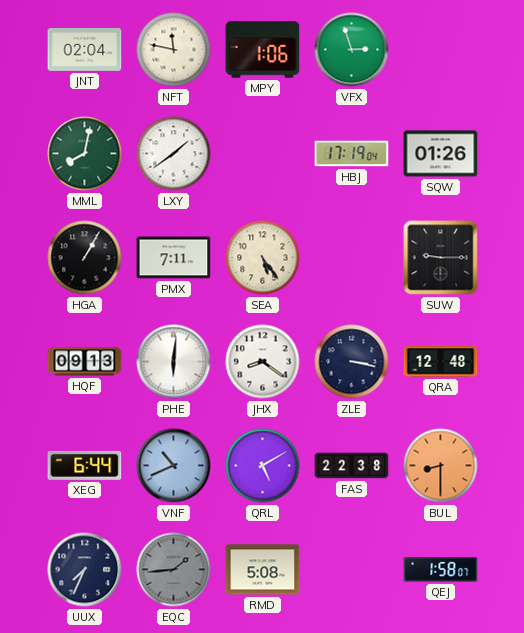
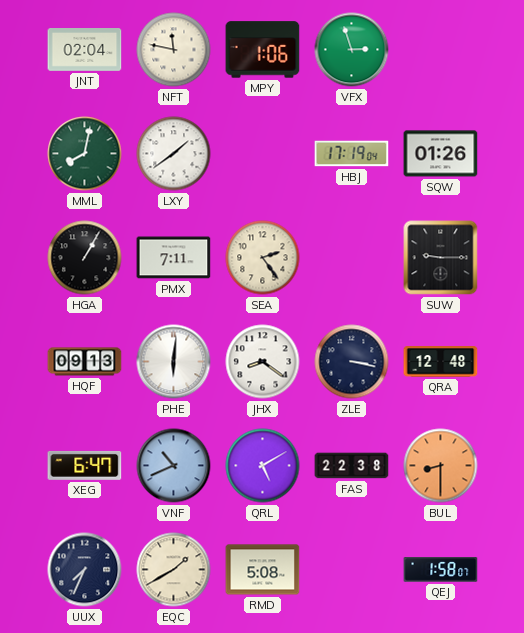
SEA: 5:24 -> 2:24 (263, 258)
XEG: 6:44 -> 6:47 (85, 465)
EQC: 1:44 -> 1:40 (174, 570)
EQC dial: grey -> cream (174, 570)
